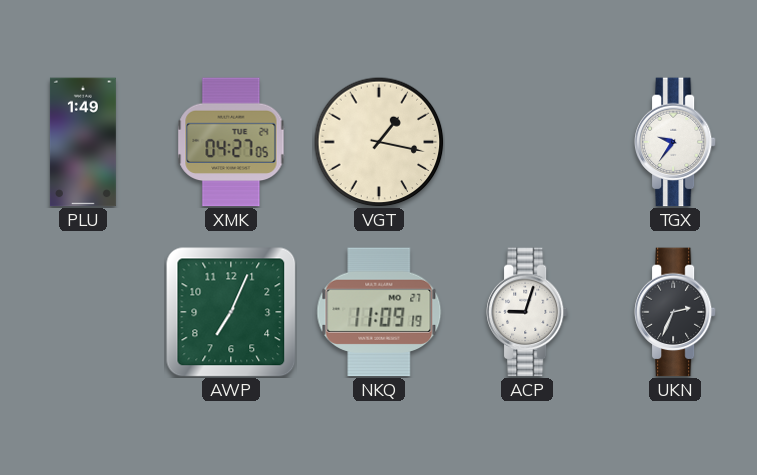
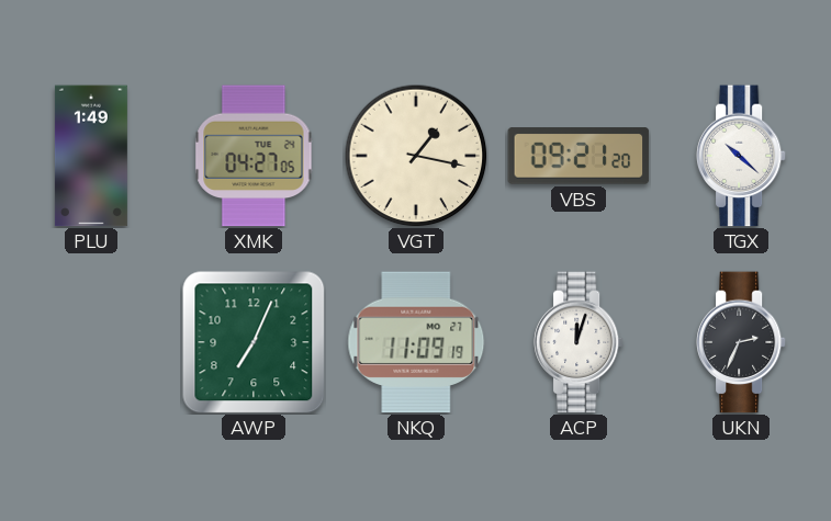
VBS: none -> 09:21 (579, 156)
TGX: 9:36 -> 10:22 (741, 156)
ACP: 9:03 -> 12:03 (579, 342)
